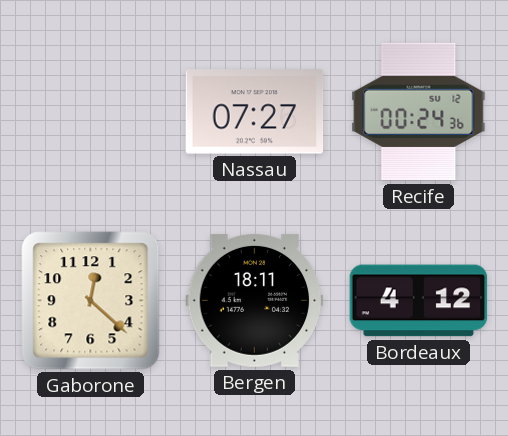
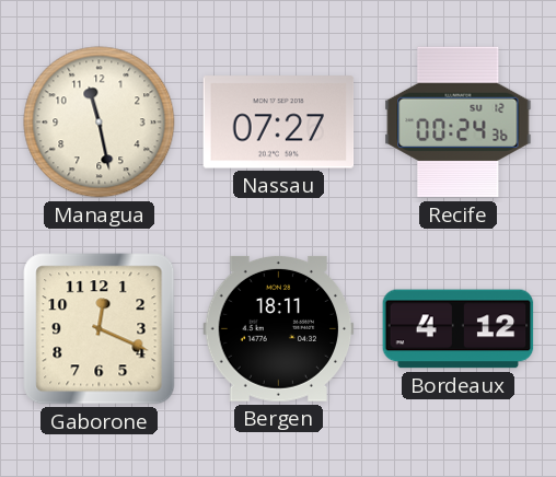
Managua: none -> 11:28 (100, 123)
Gaborone: 12:22 -> 12:19 (100, 329)
